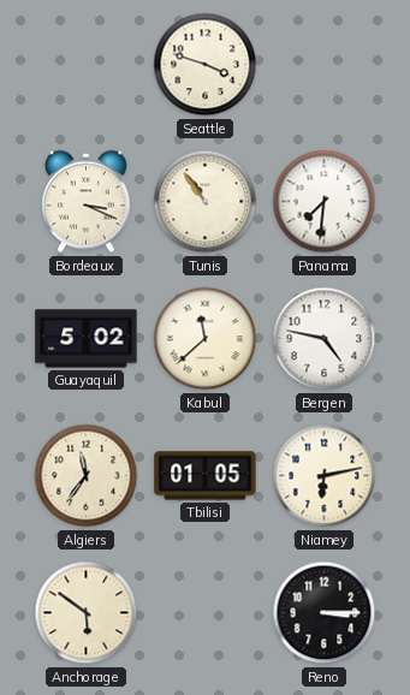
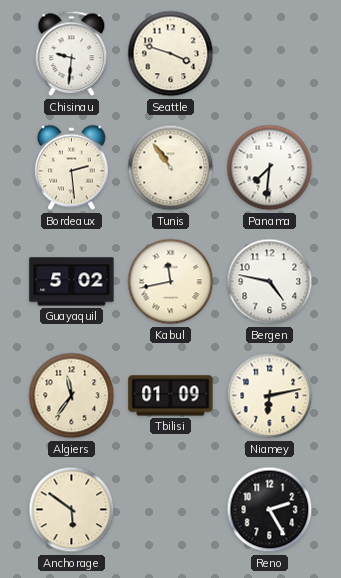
Chisinau: none -> 9:31 (72, 54)
Bordeaux: 3:19 -> 2:29 (72, 168)
Kabul: 11:38 -> 11:43 (171, 282)
Tbilisi: 01:05 -> 01:09 (171, 396)
Reno: 3:15 -> 2:25 (270, 510)
